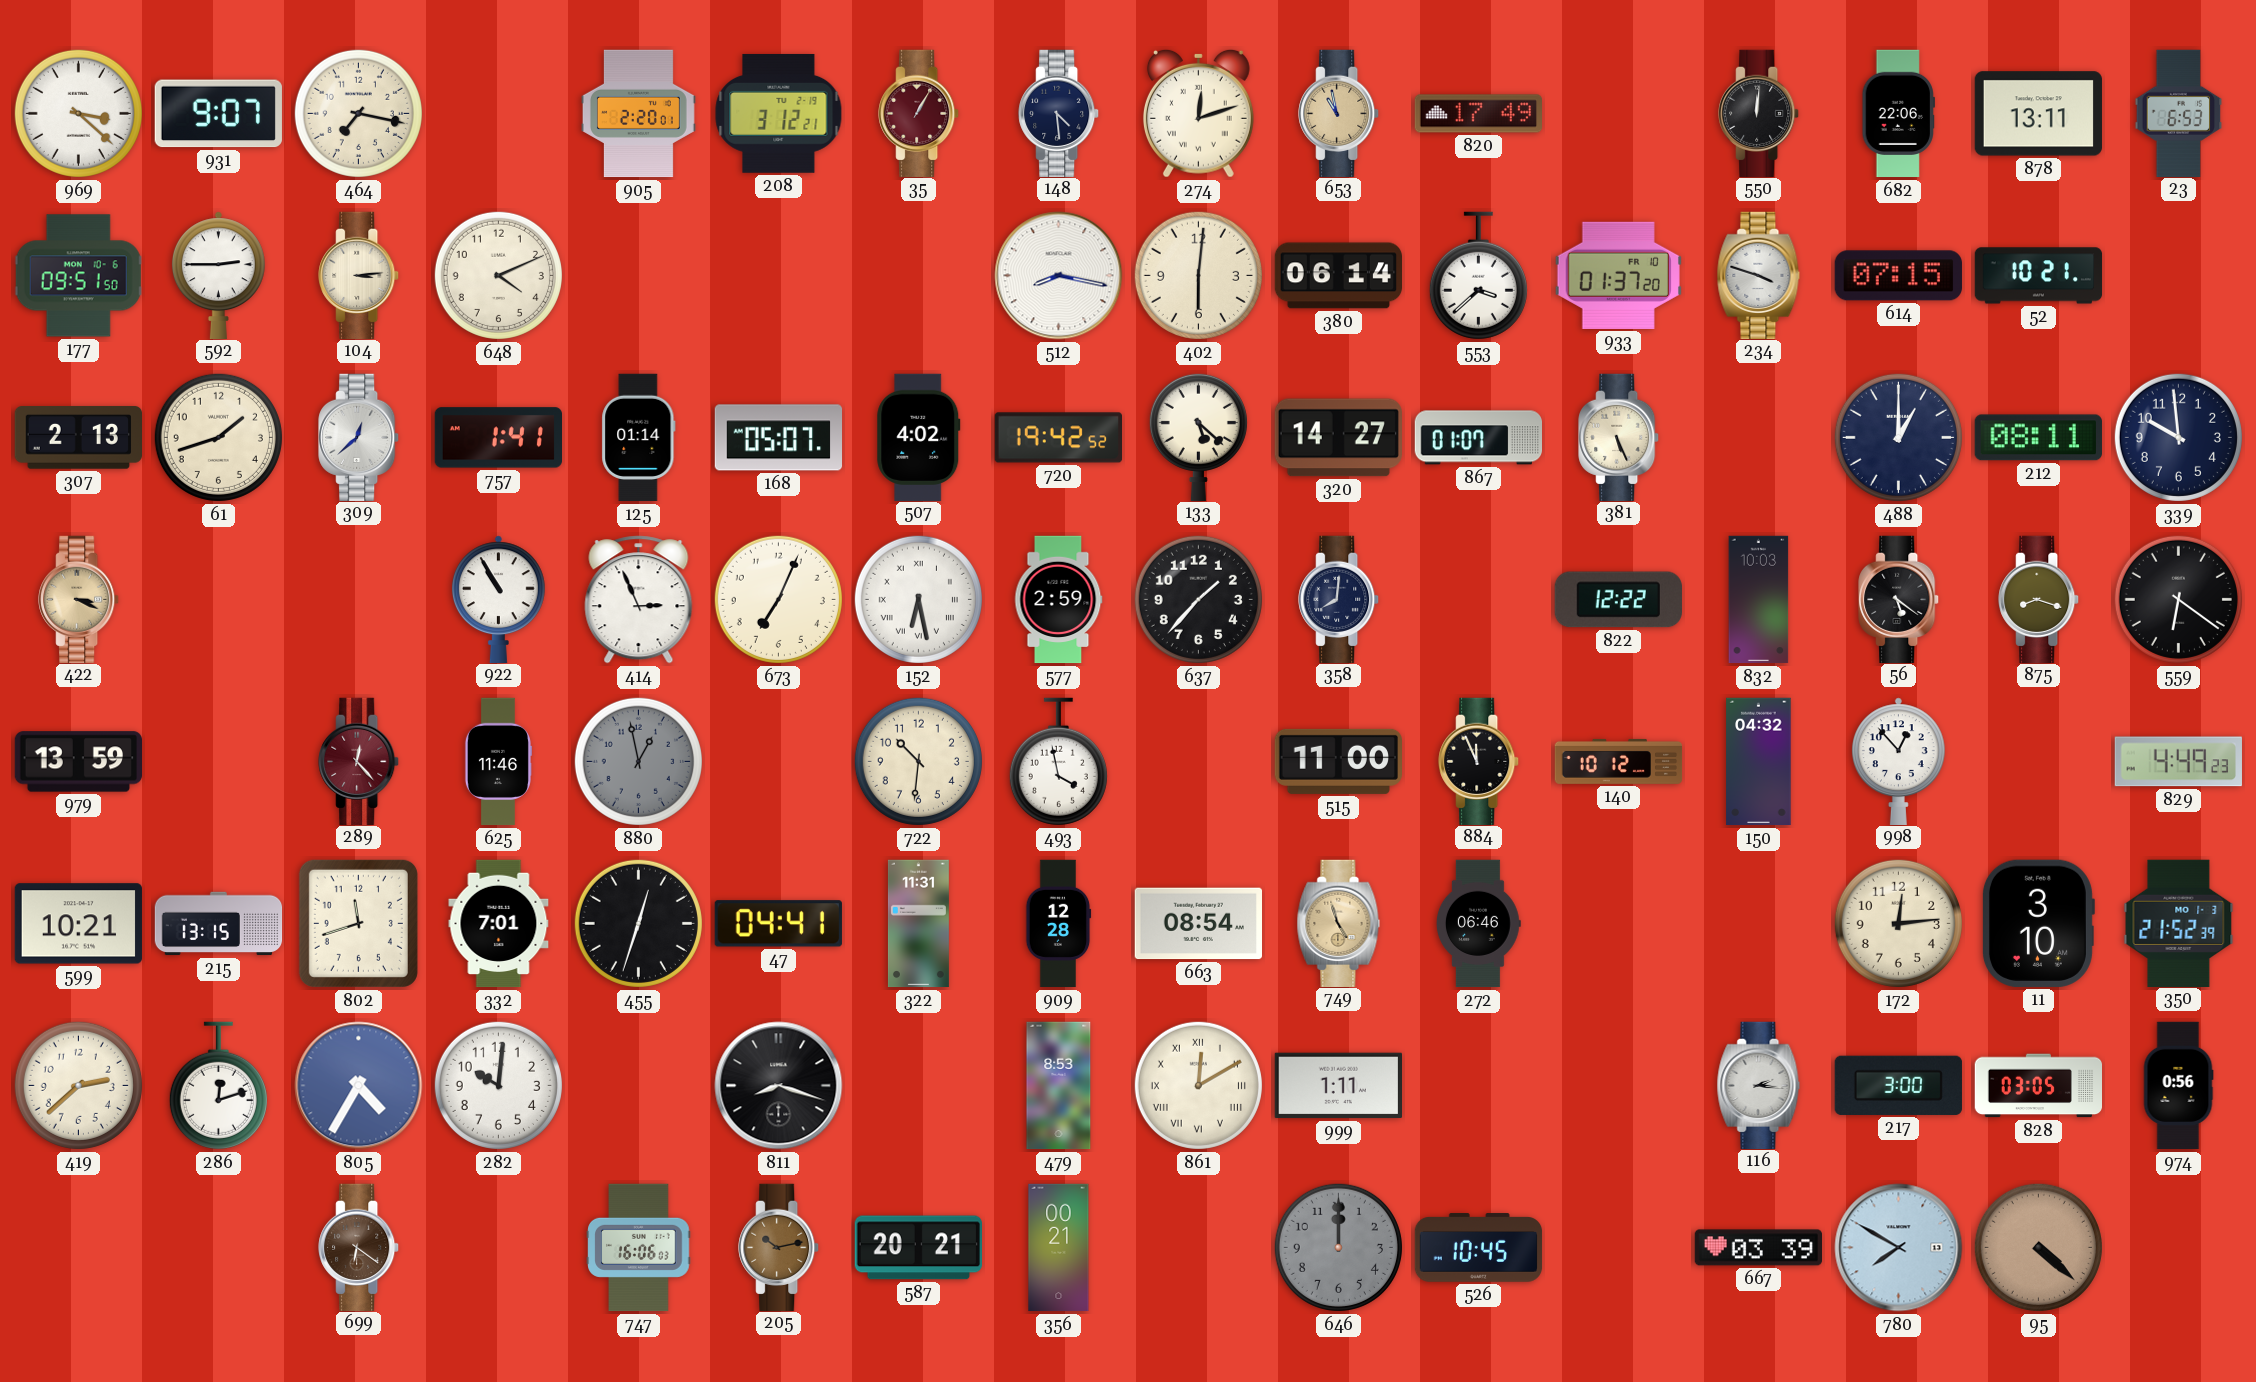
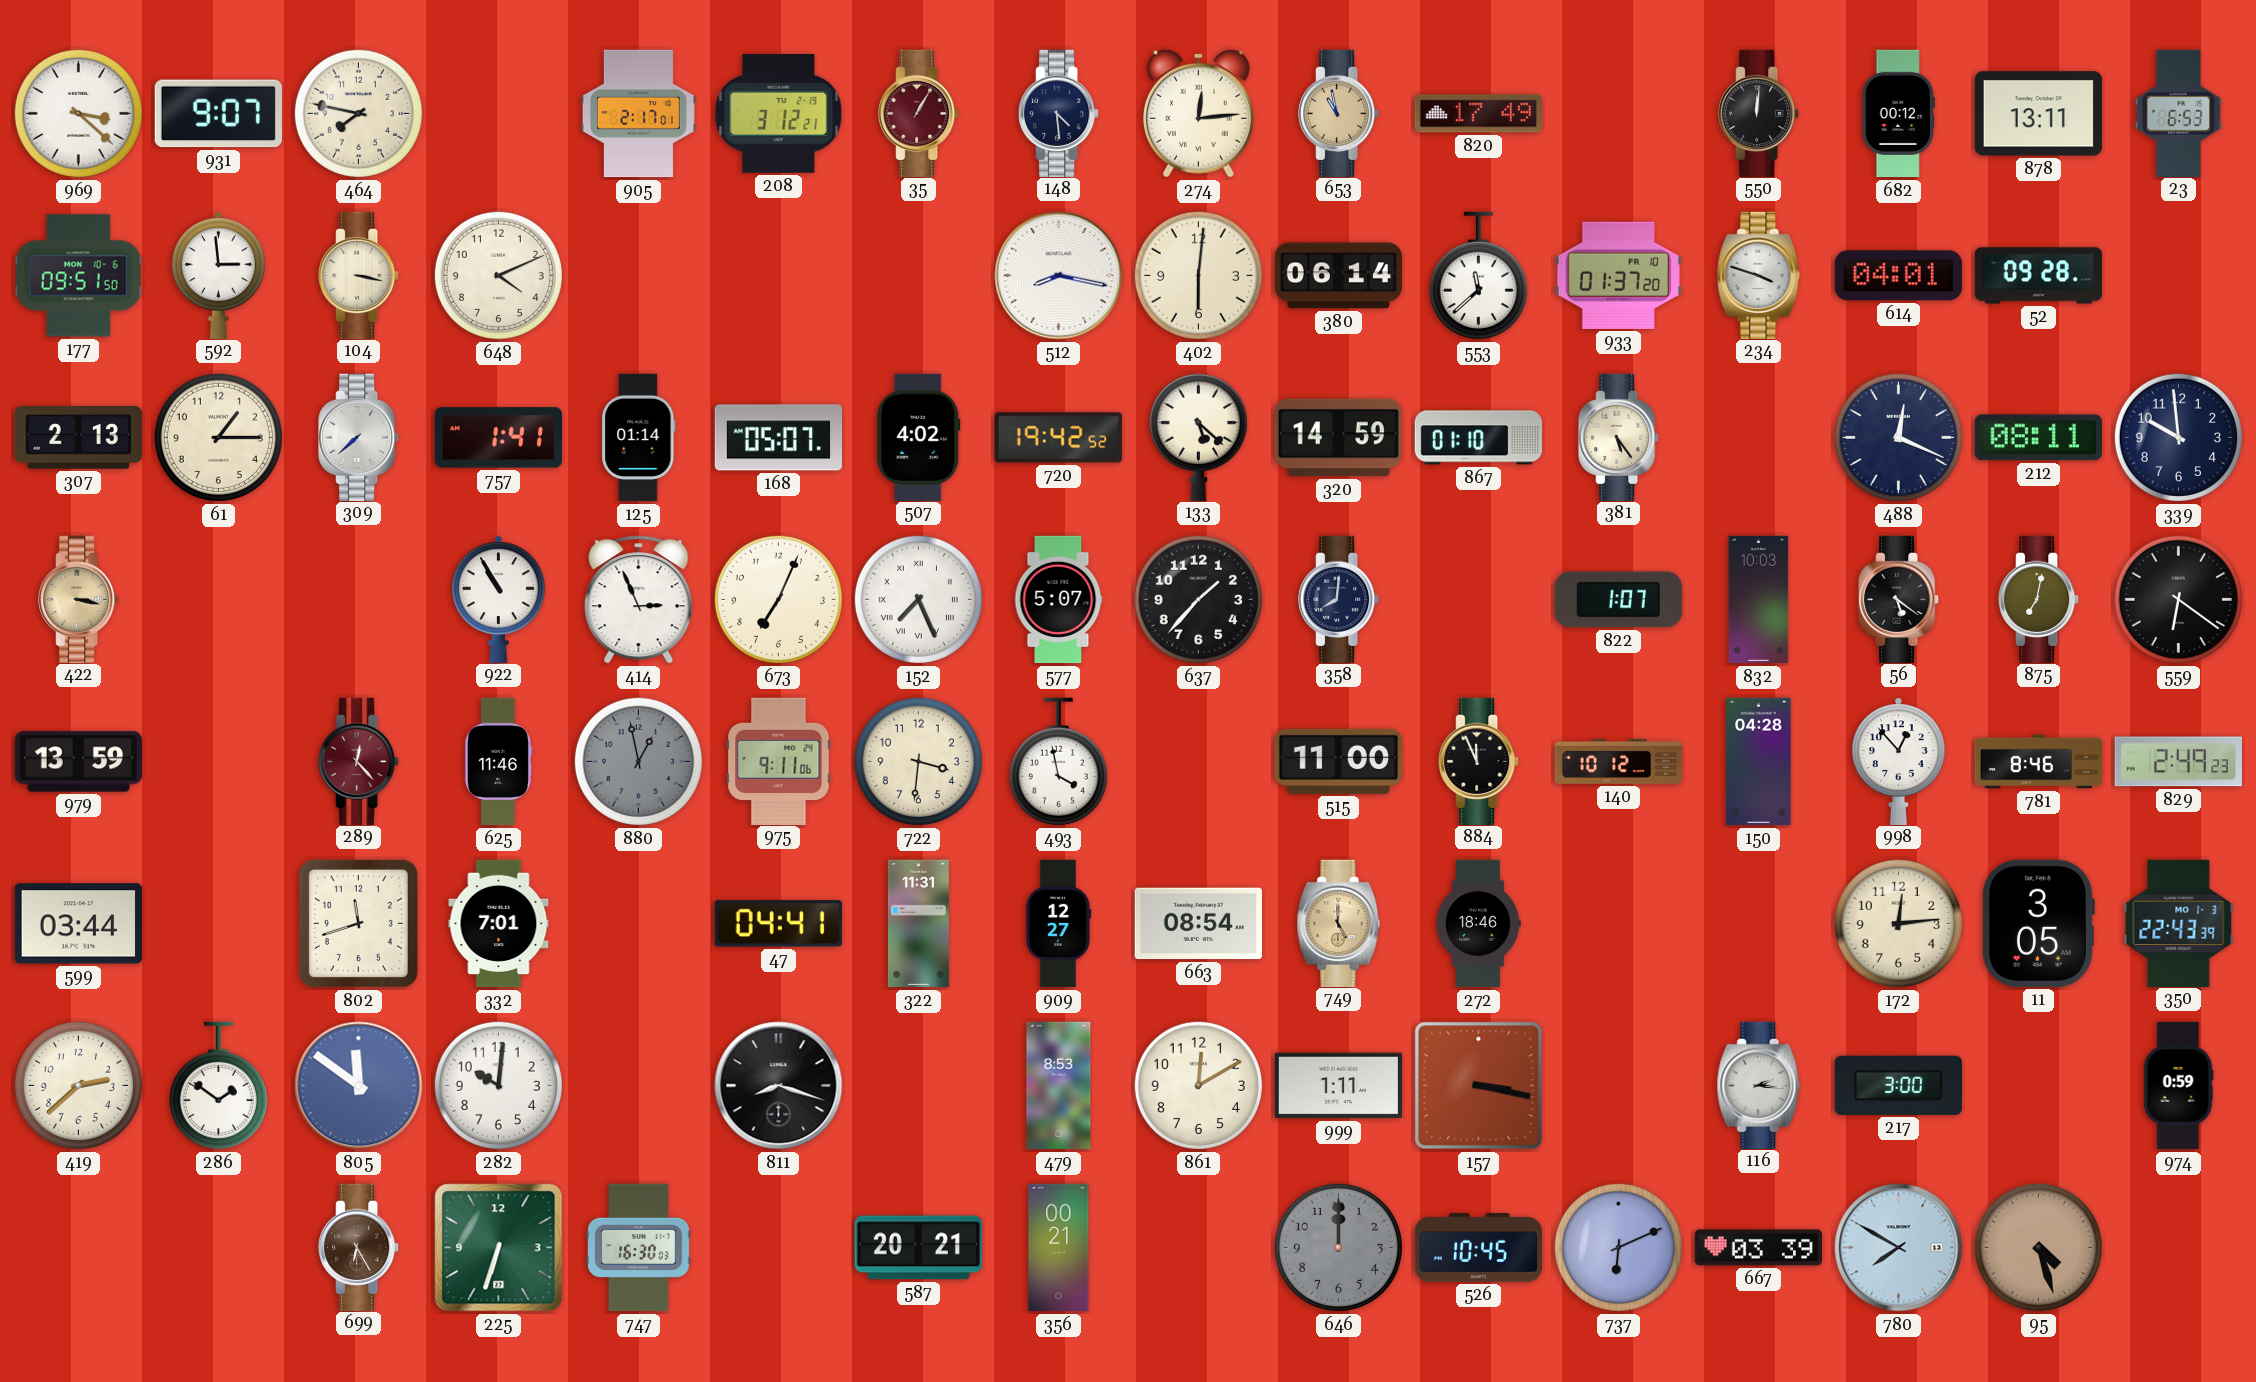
464: 7:17 -> 7:47 (358, 113)
905: 2:20 -> 2:17 (638, 114)
274: 12:12 -> 12:14 (1198, 113)
682: 22:06 -> 00:12 (1898, 114)
592: 2:45 -> 2:59 (218, 275)
104: 3:14 -> 3:17 (359, 275)
553: 3:38 -> 11:38 (1478, 276)
614: 07:15 -> 04:01 (1898, 276)
52: 10:21 -> 09:28 (2039, 276)
61: 1:42 -> 1:15 (218, 437)
309: 12:38 -> 7:38 (359, 437)
320: 14:27 -> 14:59 (1338, 438)
867: 01:07 -> 01:10 (1478, 438)
381: 5:26 -> 5:24 (1619, 437)
488: 1:00 -> 12:19 (1898, 437)
422: 3:19 -> 3:17 (79, 599)
152: 6:28 -> 7:26 (918, 599)
577: 2:59 -> 5:07 (1058, 600)
822: 12:22 -> 1:07 (1618, 600)
875: 8:18 -> 7:02 (2039, 599)
975: none -> 9:11 (779, 761)
722: 10:31 -> 3:31 (918, 761)
150: 04:32 -> 04:28 (1759, 762)
781: none -> 8:46 (2039, 762)
829: 4:49 -> 2:49 (2178, 762)
599: 10:21 -> 03:44 (78, 924)
215: 13:15 -> none (219, 924)
455: 12:33 -> none (638, 923)
909: 12:28 -> 12:27 (1058, 924)
749: 4:57 -> 5:00 (1339, 923)
272: 06:46 -> 18:46 (1478, 924)
11: 3:10 -> 3:05 (2038, 923)
350: 21:52 -> 22:43 (2179, 923)
286: 12:12 -> 1:51 (218, 1086)
805: 4:35 -> 11:51 (359, 1086)
861 numerals: Roman -> Arabic (1198, 1085)
157: none -> 3:17 (1479, 1086)
828: 03:05 -> none (2038, 1086)
974: 0:56 -> 0:59 (2178, 1086)
699: 6:21 -> 6:25 (359, 1247)
225: none -> 6:33 (499, 1248)
747: 16:06 -> 16:30 (639, 1248)
205: 10:13 -> none (779, 1247)
737: none -> 6:11 (1618, 1247)
95: 4:22 -> 4:27 (2038, 1247)
